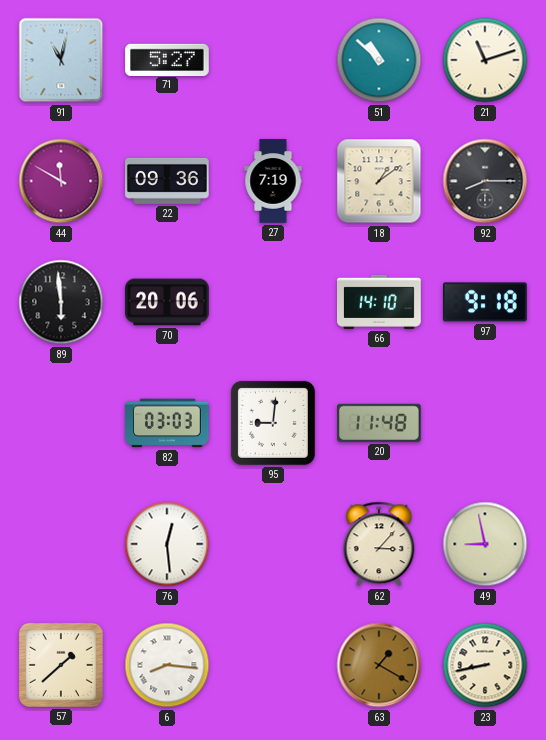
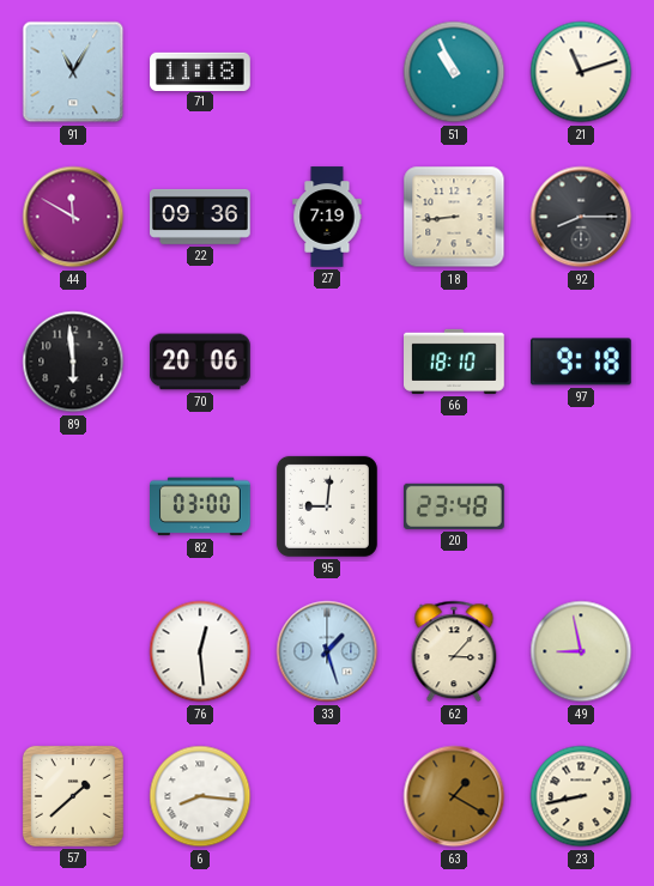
91: 11:02 -> 11:05 (73, 72)
71: 5:27 -> 11:18 (200, 71)
51: 10:52 -> 10:56 (454, 72)
18: 1:09 -> 8:44 (454, 217)
66: 14:10 -> 18:10 (454, 362)
82: 03:03 -> 03:00 (201, 506)
20: 11:48 -> 23:48 (455, 506)
33: none -> 1:27 (327, 651)
